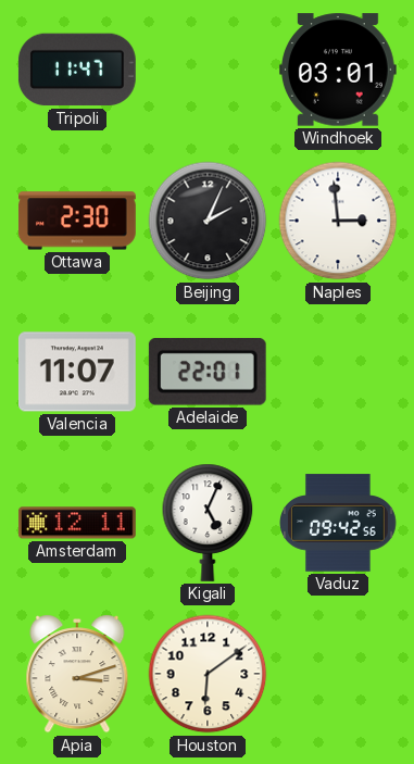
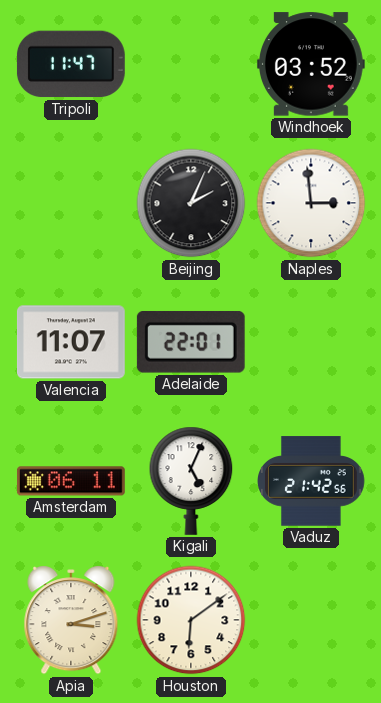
Windhoek: 03:01 -> 03:52 (311, 64)
Ottawa: 2:30 -> none (77, 221)
Amsterdam: 12:11 -> 06:11 (71, 481)
Vaduz: 09:42 -> 21:42 (312, 481)
